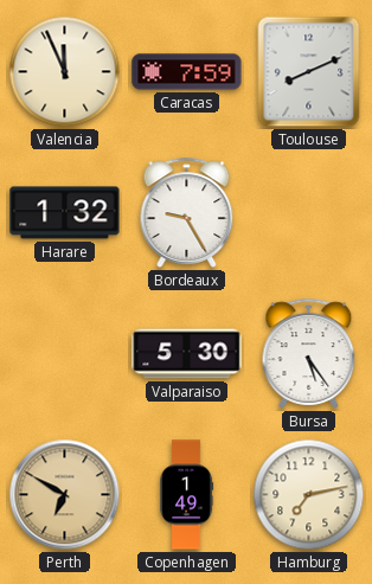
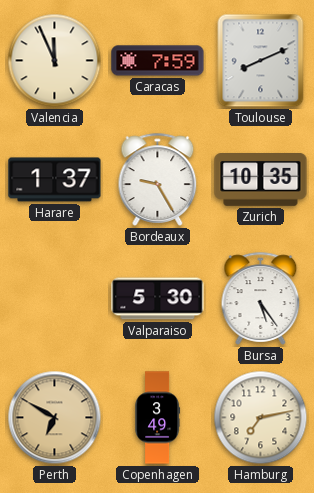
Harare: 1:32 -> 1:37 (55, 180)
Zurich: none -> 10:35 (261, 180)
Copenhagen: 1:49 -> 3:49 (158, 418)
